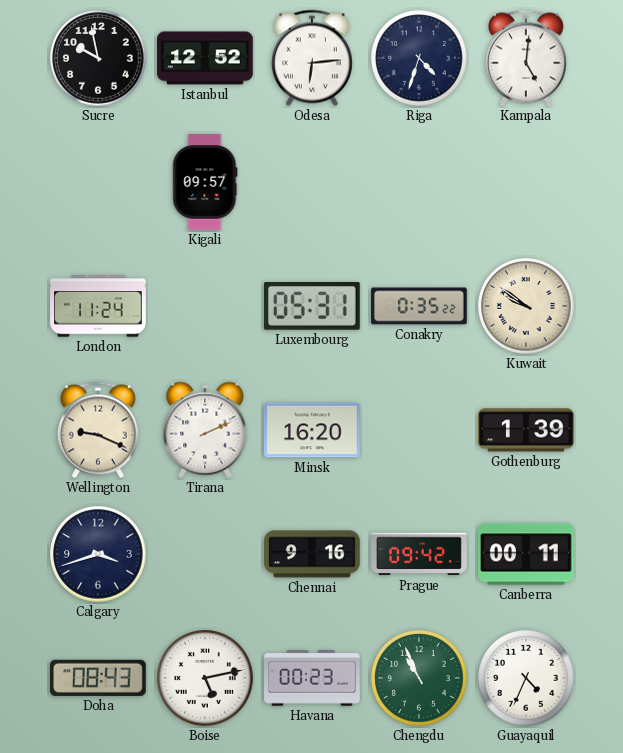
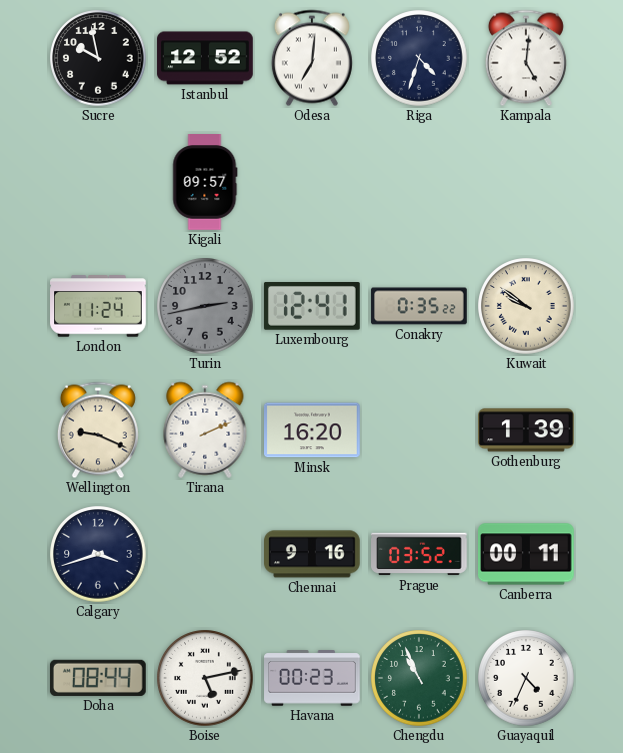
Odesa: 6:14 -> 7:01 (312, 58)
Turin: none -> 2:43 (205, 306)
Luxembourg: 05:31 -> 12:41 (312, 307)
Prague: 09:42 -> 03:52 (420, 554)
Doha: 08:43 -> 08:44 (98, 678)
